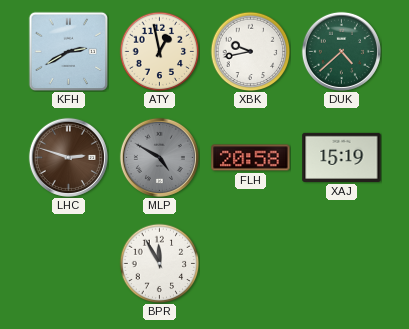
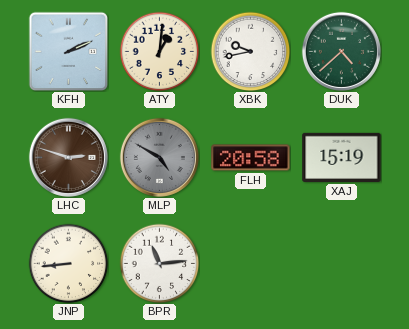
KFH: 2:40 -> 2:11 (68, 51)
ATY: 12:58 -> 1:01 (159, 51)
JNP: none -> 8:44 (68, 263)
BPR: 11:55 -> 11:14 (159, 263)
